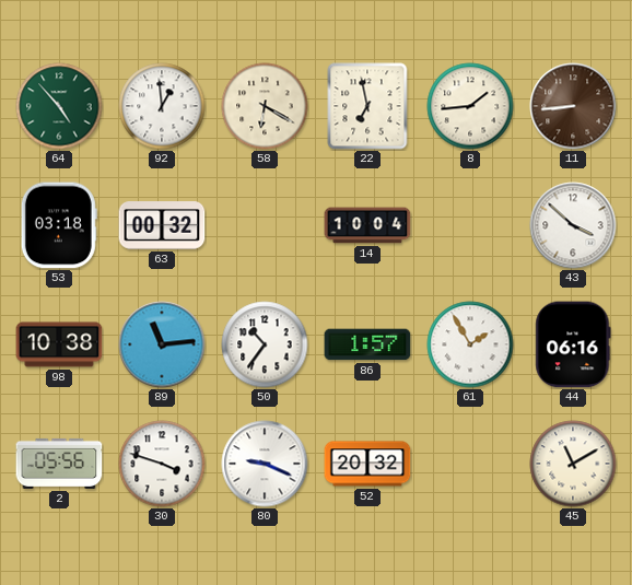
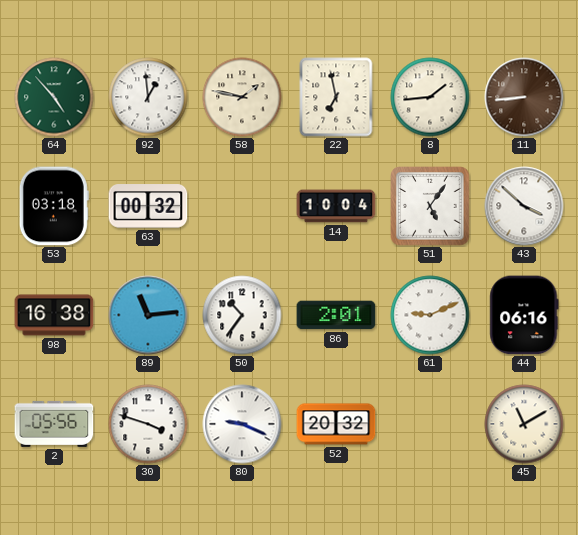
58: 6:20 -> 1:47 (242, 97)
51: none -> 5:06 (430, 206)
98: 10:38 -> 16:38 (54, 315)
86: 1:57 -> 2:01 (336, 315)
61: 1:55 -> 9:11 (430, 315)
